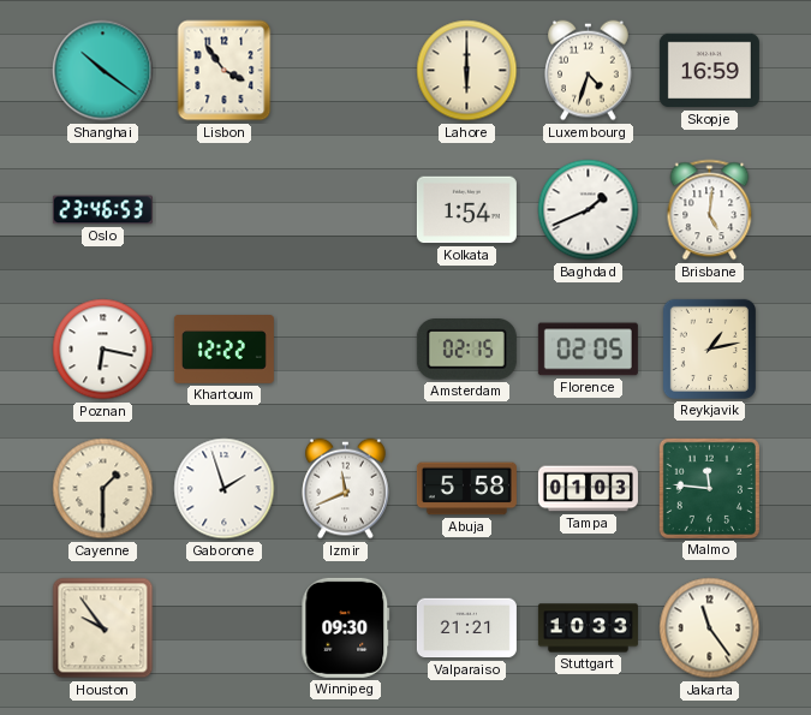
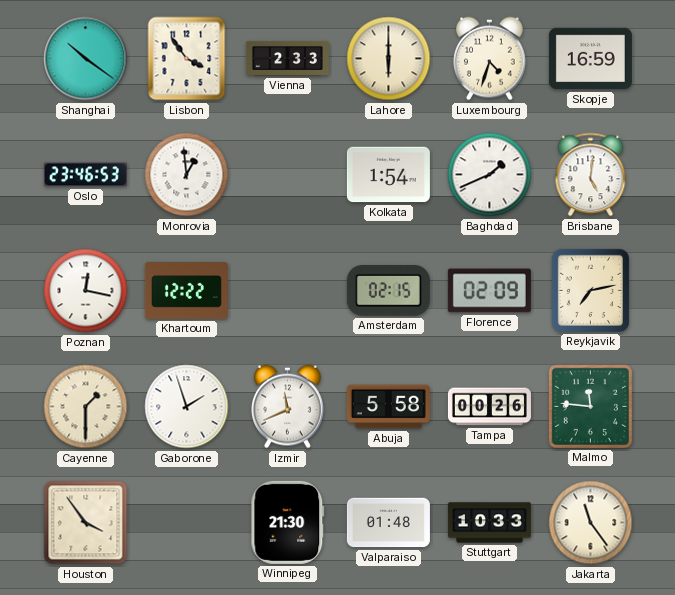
Vienna: none -> 2:33 (287, 58)
Monrovia: none -> 12:59 (187, 175)
Poznan: 6:17 -> 12:17 (86, 291)
Florence: 02:05 -> 02:09 (489, 291)
Reykjavik: 1:13 -> 7:13 (590, 290)
Tampa: 01:03 -> 00:26 (489, 407)
Houston: 9:54 -> 3:54 (86, 523)
Winnipeg: 09:30 -> 21:30 (288, 522)
Valparaiso: 21:21 -> 01:48 (388, 523)
